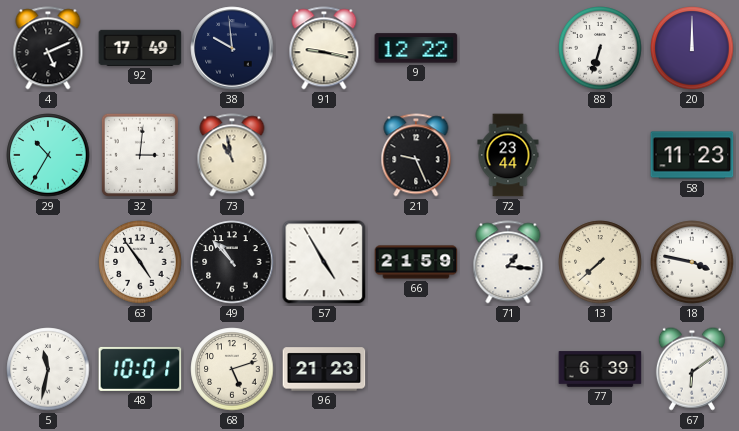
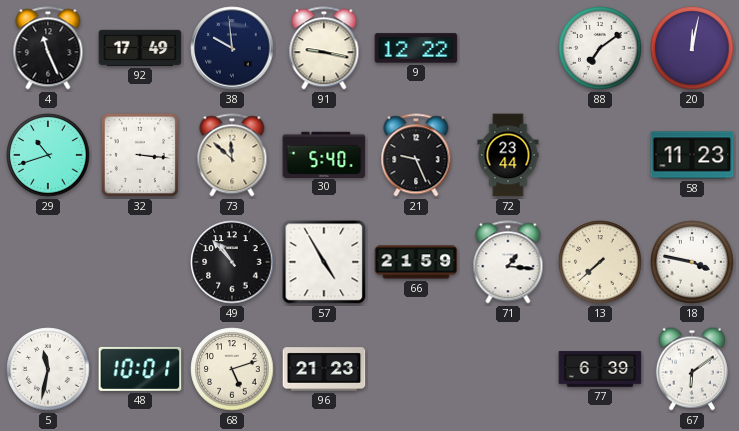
4: 5:11 -> 11:26 (48, 48)
88: 6:33 -> 7:09 (600, 48)
20: 12:00 -> 12:02 (692, 48)
29: 10:35 -> 10:42 (48, 155)
32: 3:01 -> 3:16 (140, 155)
73: 10:58 -> 11:52 (232, 155)
30: none -> 5:40 (324, 154)
63: 4:54 -> none (140, 262)
